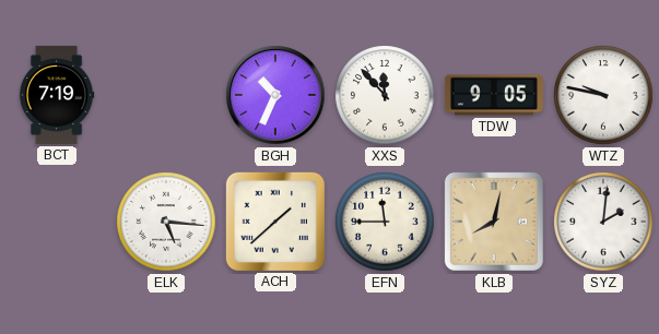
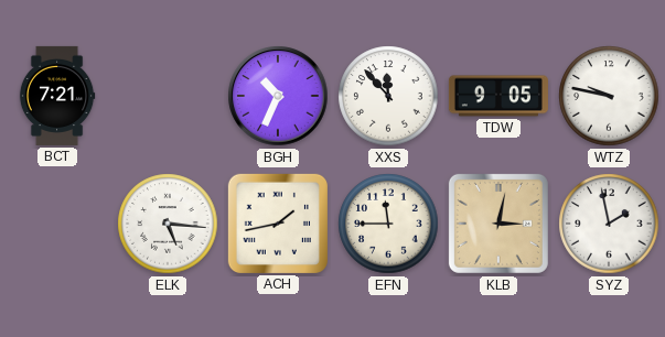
BCT: 7:19 -> 7:21 (57, 96)
ACH: 1:38 -> 1:43 (278, 224)
KLB: 8:02 -> 3:02 (498, 224)
SYZ: 2:01 -> 1:58 (609, 224)
